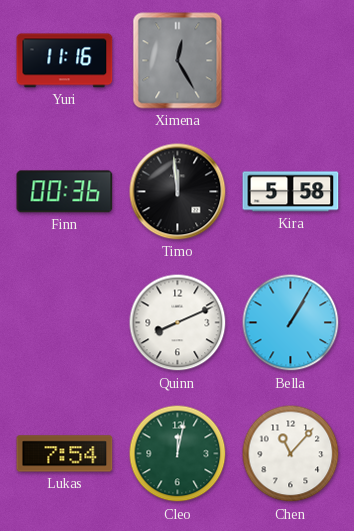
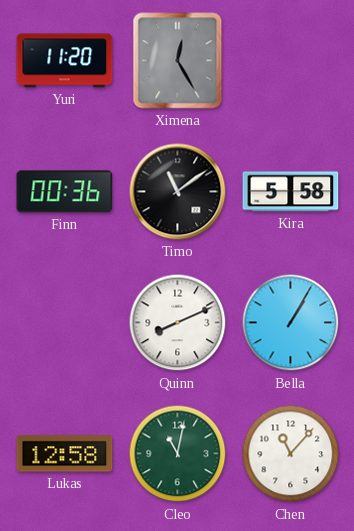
Yuri: 11:16 -> 11:20 (65, 61)
Timo: 11:59 -> 11:09 (178, 192)
Lukas: 7:54 -> 12:58 (65, 454)
Cleo: 12:02 -> 11:02 (178, 454)
